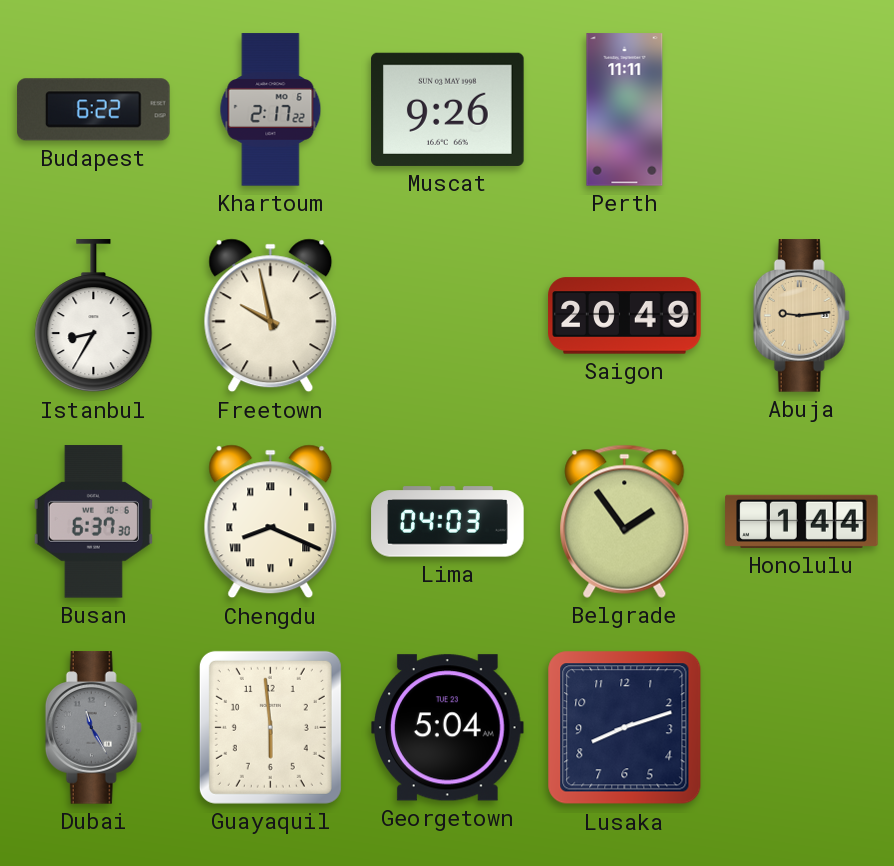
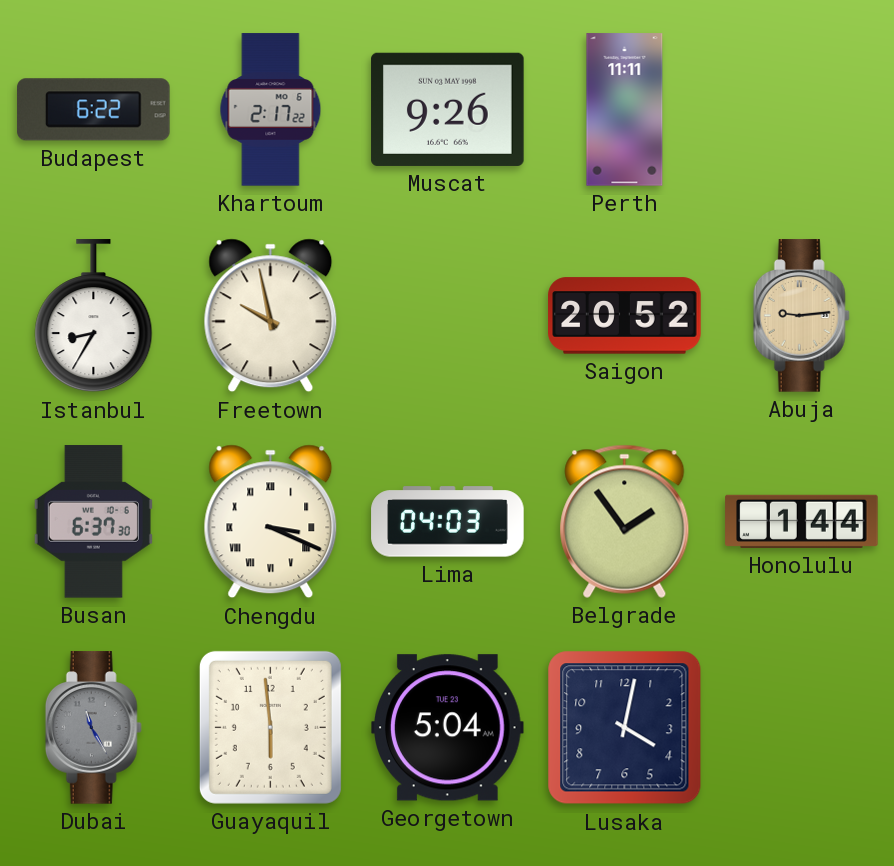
Saigon: 20:49 -> 20:52 (625, 316)
Chengdu: 8:19 -> 3:19 (271, 522)
Lusaka: 8:12 -> 4:02 (625, 728)
